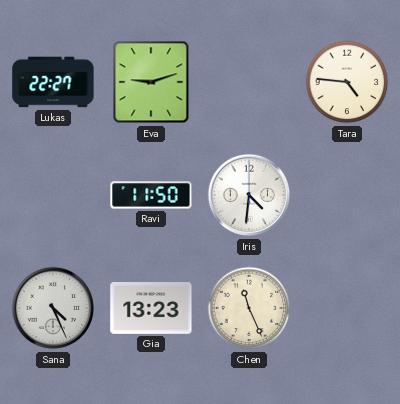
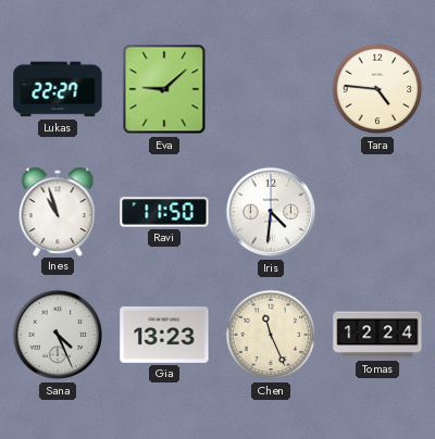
Eva: 9:12 -> 9:08 (164, 89)
Ines: none -> 10:57 (58, 211)
Tomas: none -> 12:24 (377, 335)
